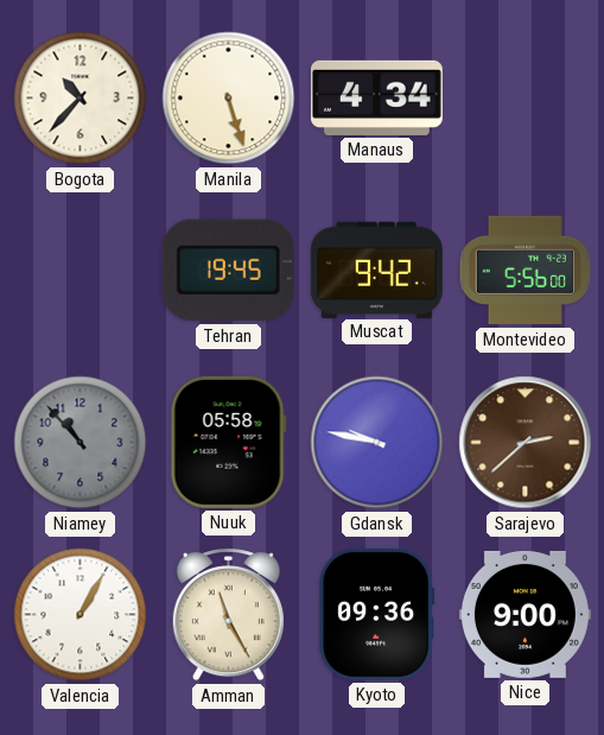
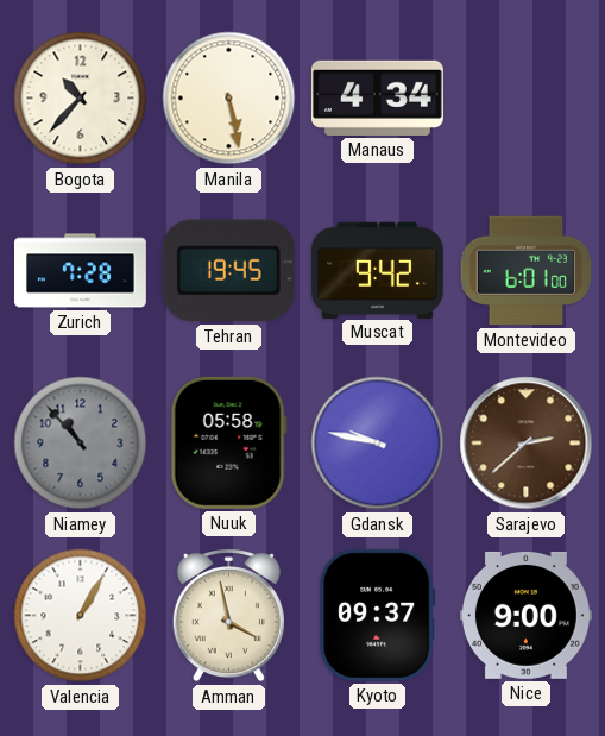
Manila: 5:27 -> 5:28 (229, 99)
Zurich: none -> 7:28 (80, 271)
Montevideo: 5:56 -> 6:01 (527, 271)
Amman: 11:25 -> 3:58 (228, 616)
Kyoto: 09:36 -> 09:37 (378, 615)
